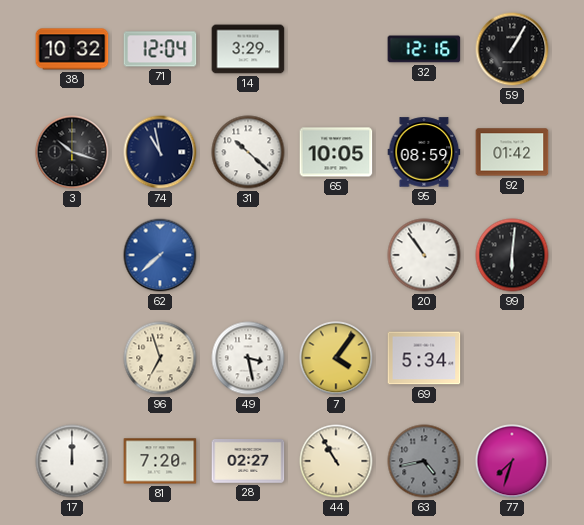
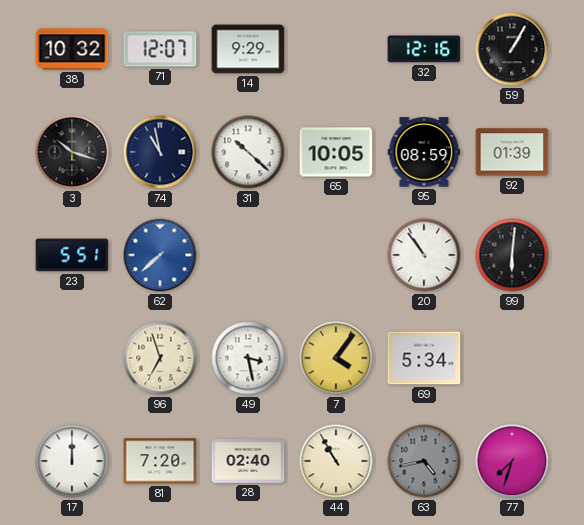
71: 12:04 -> 12:07 (160, 49)
14: 3:29 -> 9:29 (248, 49)
92: 01:42 -> 01:39 (512, 152)
23: none -> 5:51 (72, 255)
28: 02:27 -> 02:40 (248, 461)
